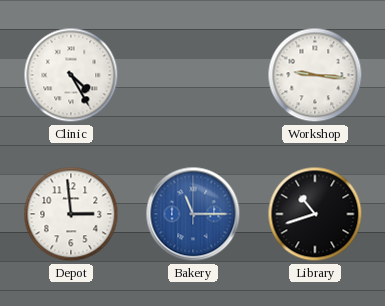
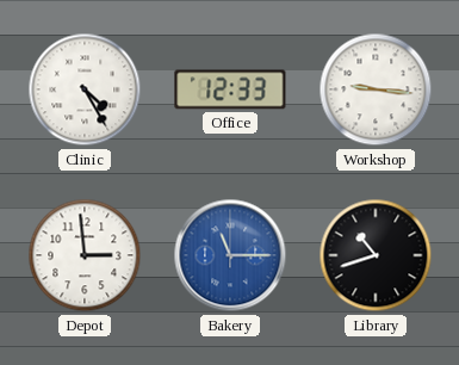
Office: none -> 12:33 (230, 89)
